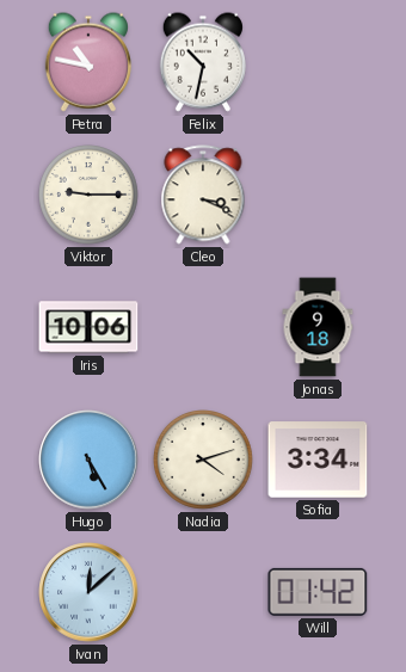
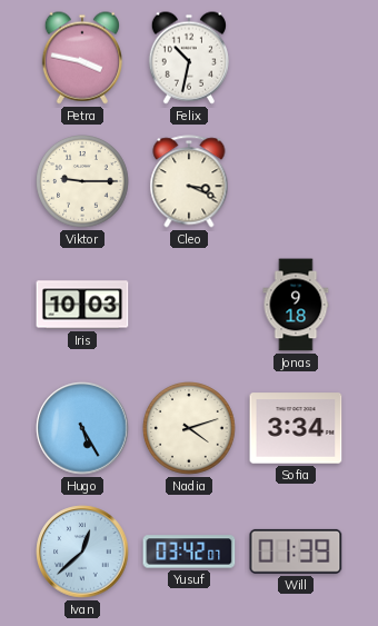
Petra: 10:47 -> 3:47 (82, 58)
Iris: 10:06 -> 10:03 (82, 305)
Ivan: 12:08 -> 12:38 (82, 552)
Yusuf: none -> 03:42 (189, 552)
Will: 01:42 -> 01:39 (296, 552)
